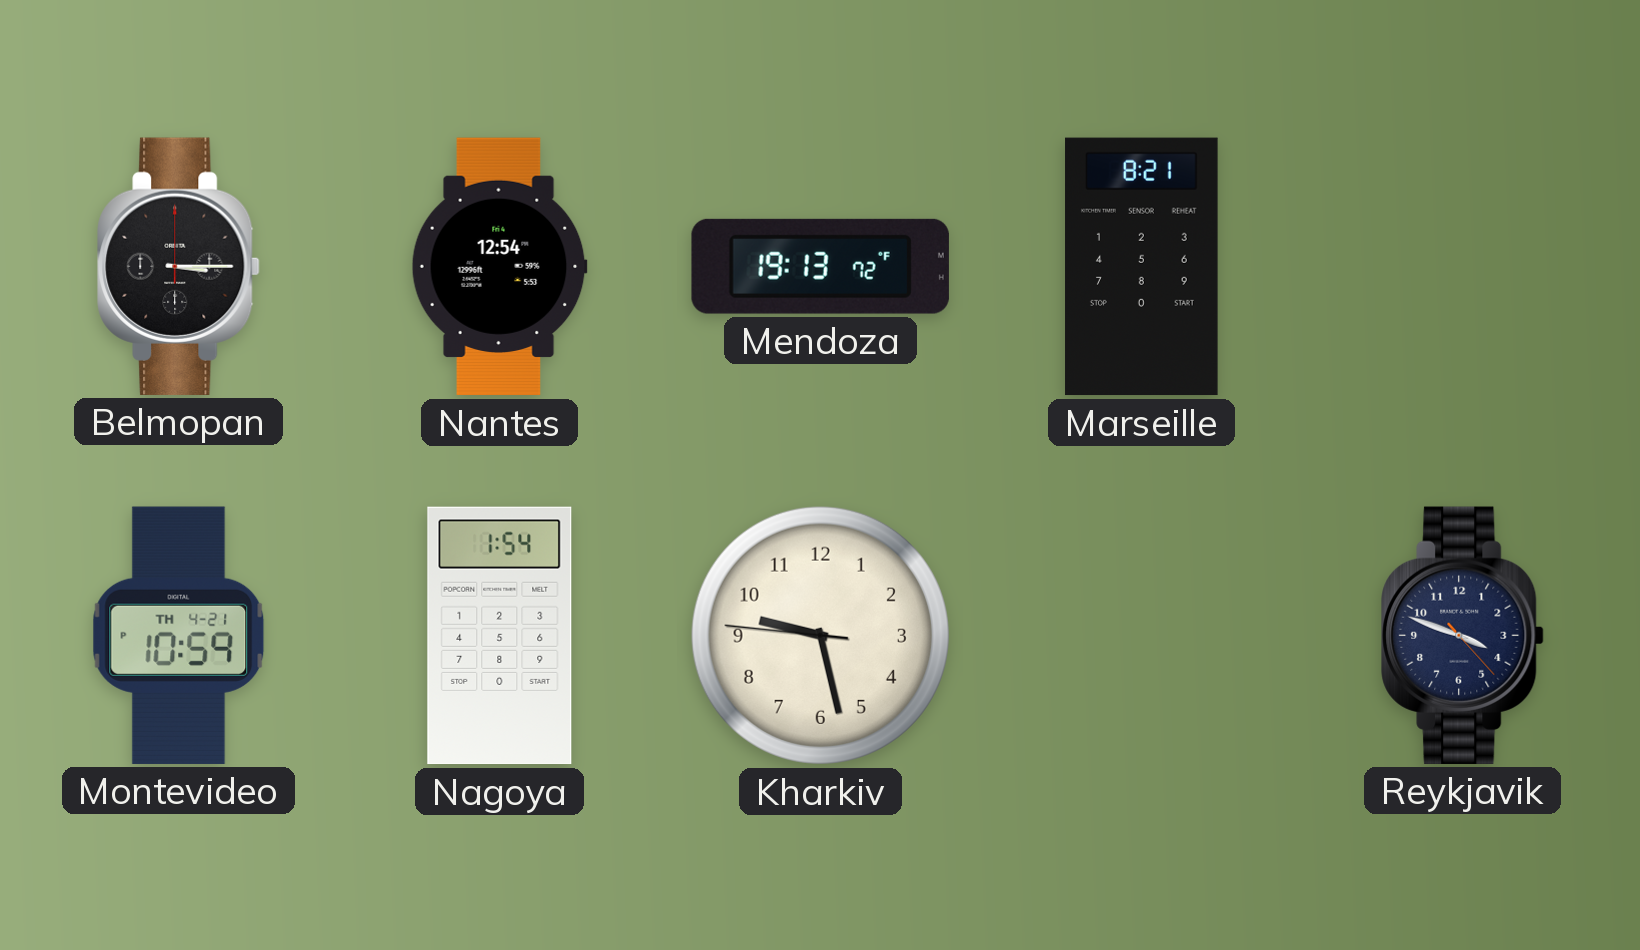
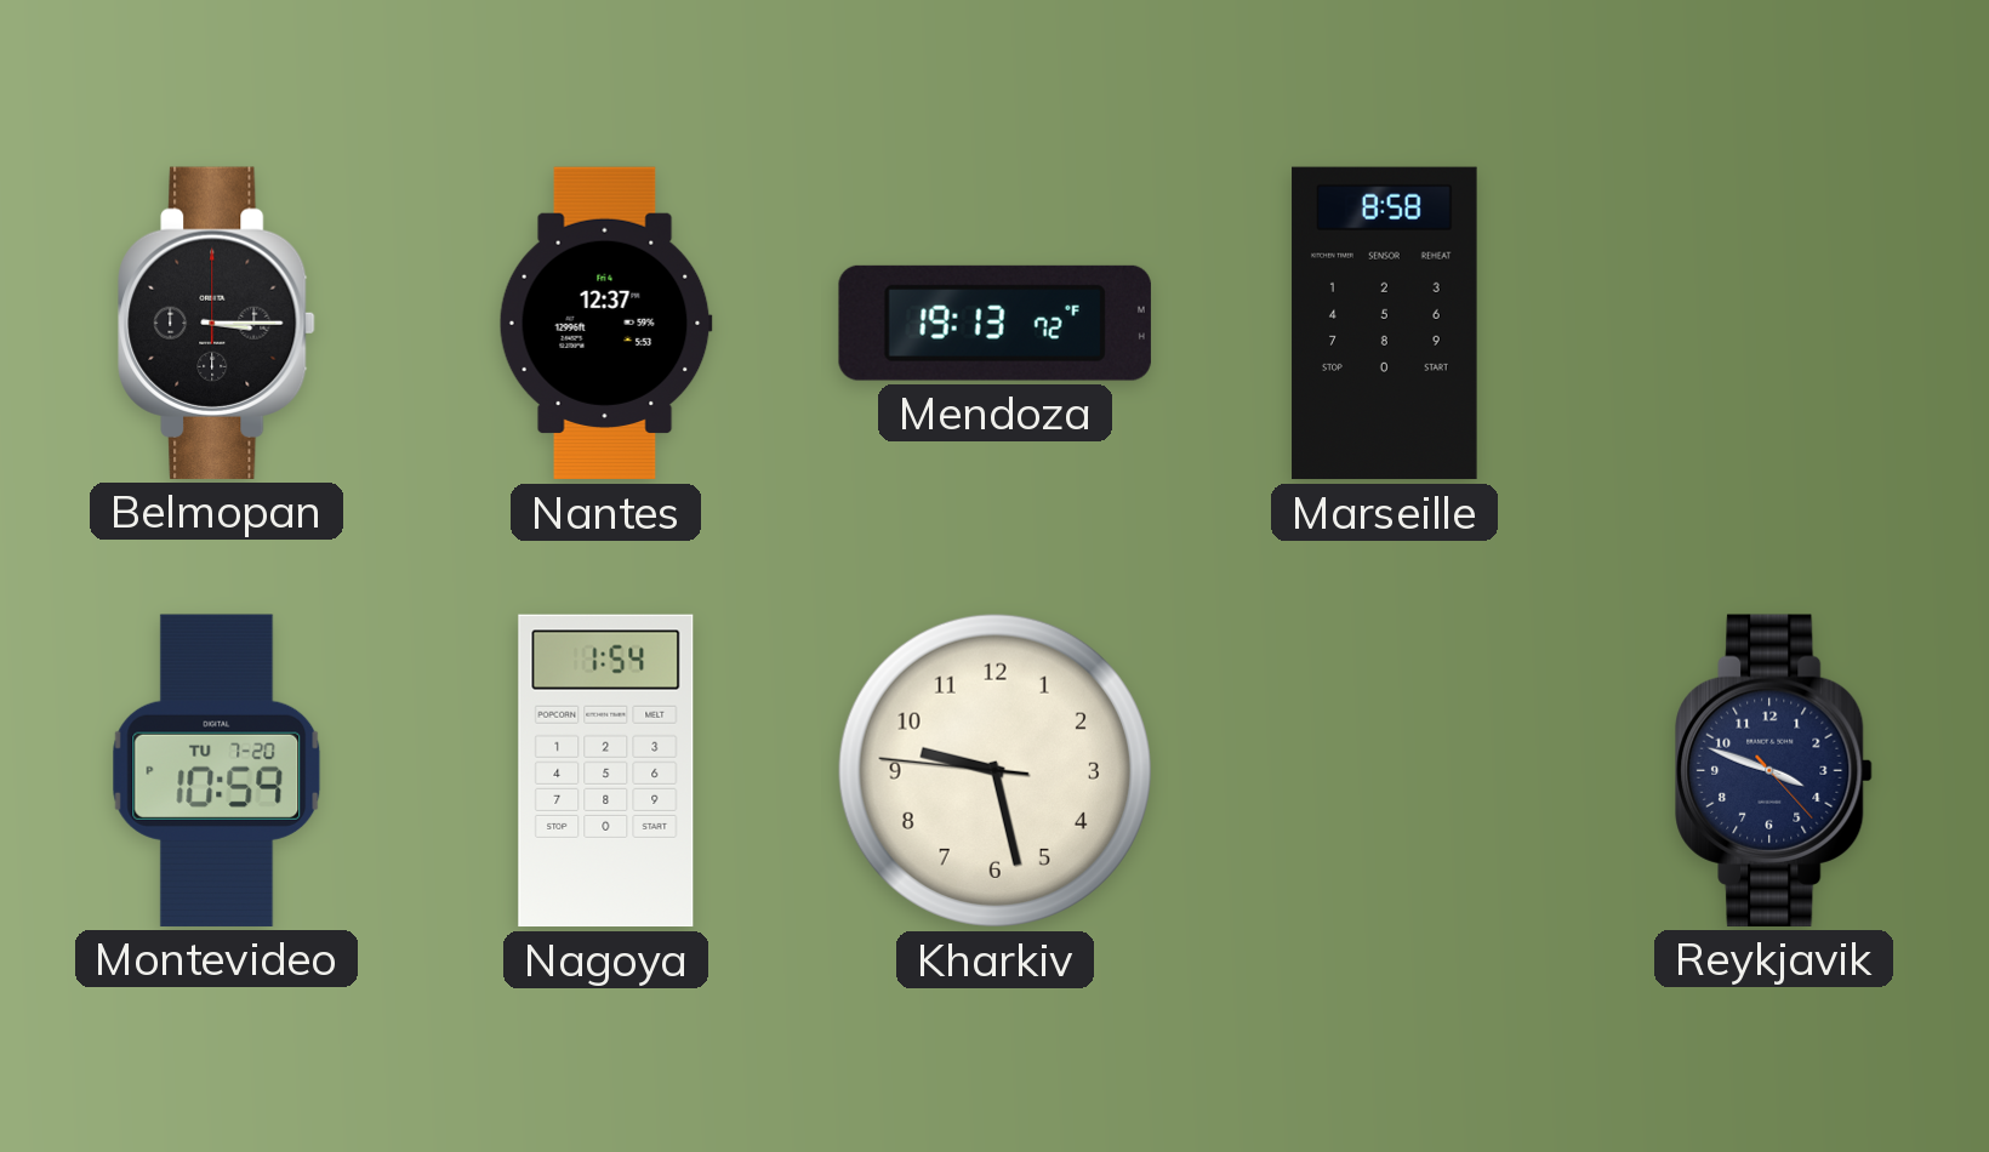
Nantes: 12:54 -> 12:37 (605, 324)
Marseille: 8:21 -> 8:58 (1385, 324)
Montevideo date: TH 4-21 -> TU 7-20 (217, 770)
